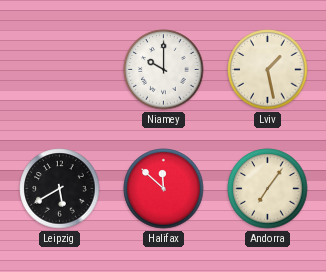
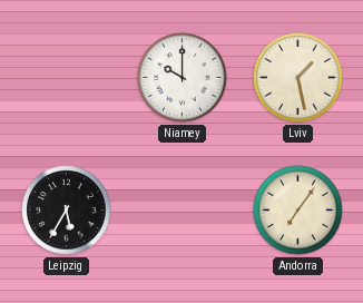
Leipzig: 5:40 -> 5:35 (67, 211)
Halifax: 11:52 -> none (164, 189)
